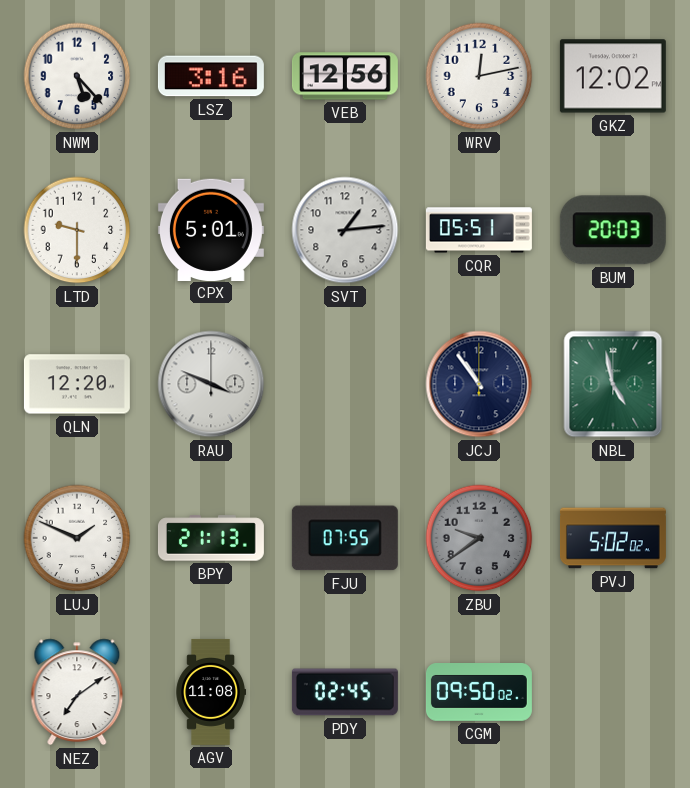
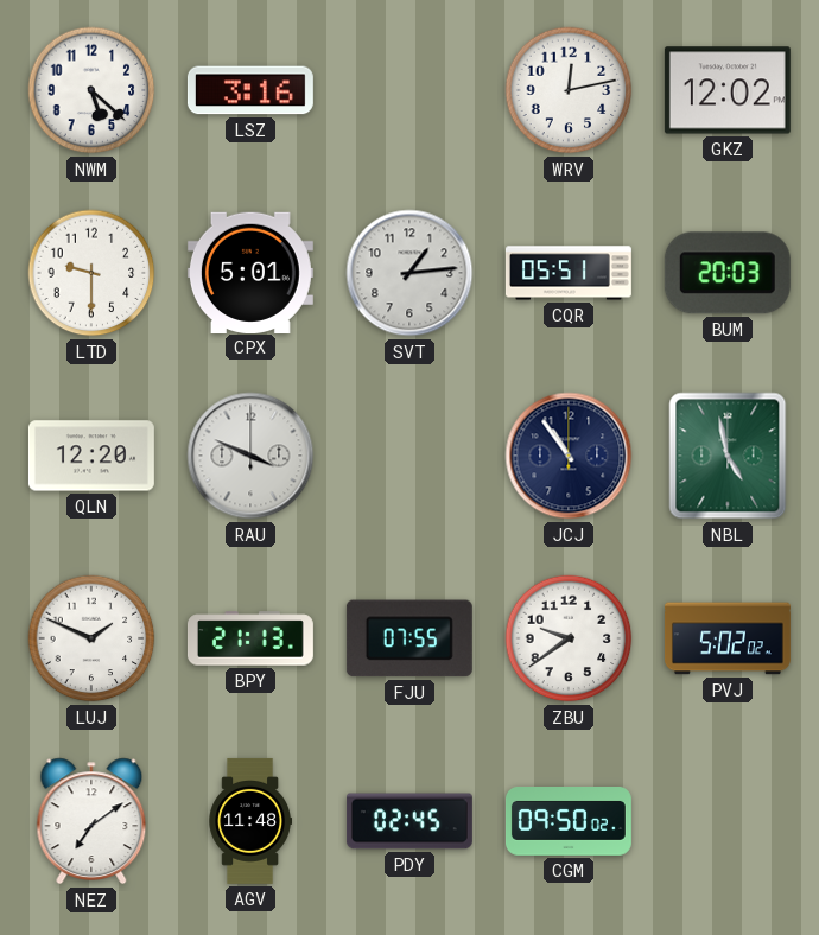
NWM: 5:23 -> 5:22 (91, 90)
VEB: 12:56 -> none (345, 76)
ZBU dial: grey -> white (569, 638)
AGV: 11:08 -> 11:48 (249, 821)
